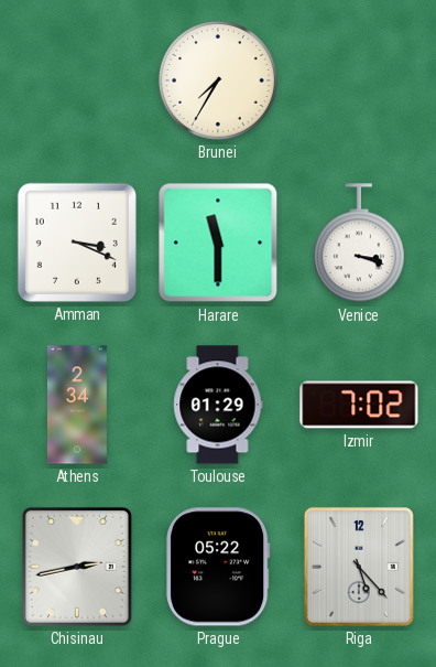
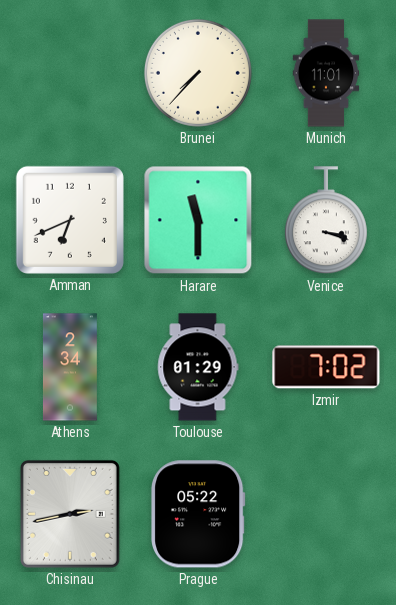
Brunei: 7:35 -> 7:37 (198, 73)
Munich: none -> 11:01 (326, 73)
Amman: 3:19 -> 6:41 (70, 220)
Riga: 5:23 -> none (359, 567)
